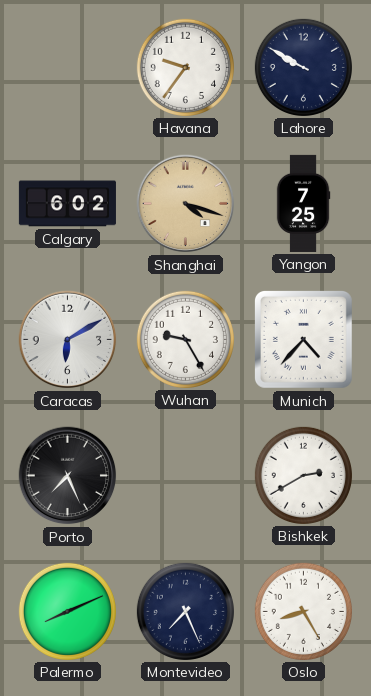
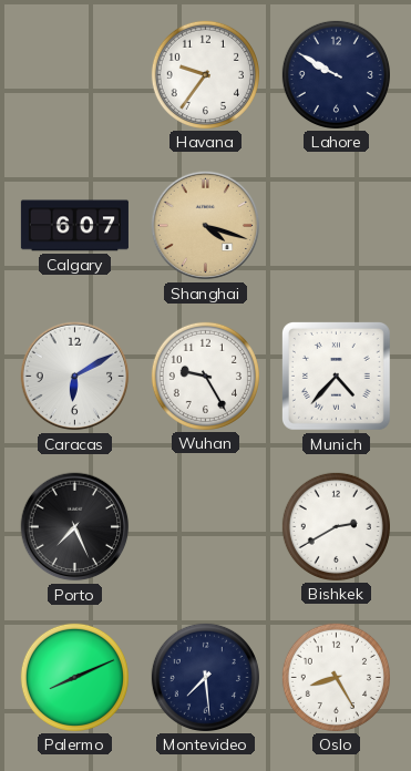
Calgary: 6:02 -> 6:07 (74, 226)
Yangon: 7:25 -> none (303, 203)
Montevideo: 7:26 -> 7:29 (205, 677)
